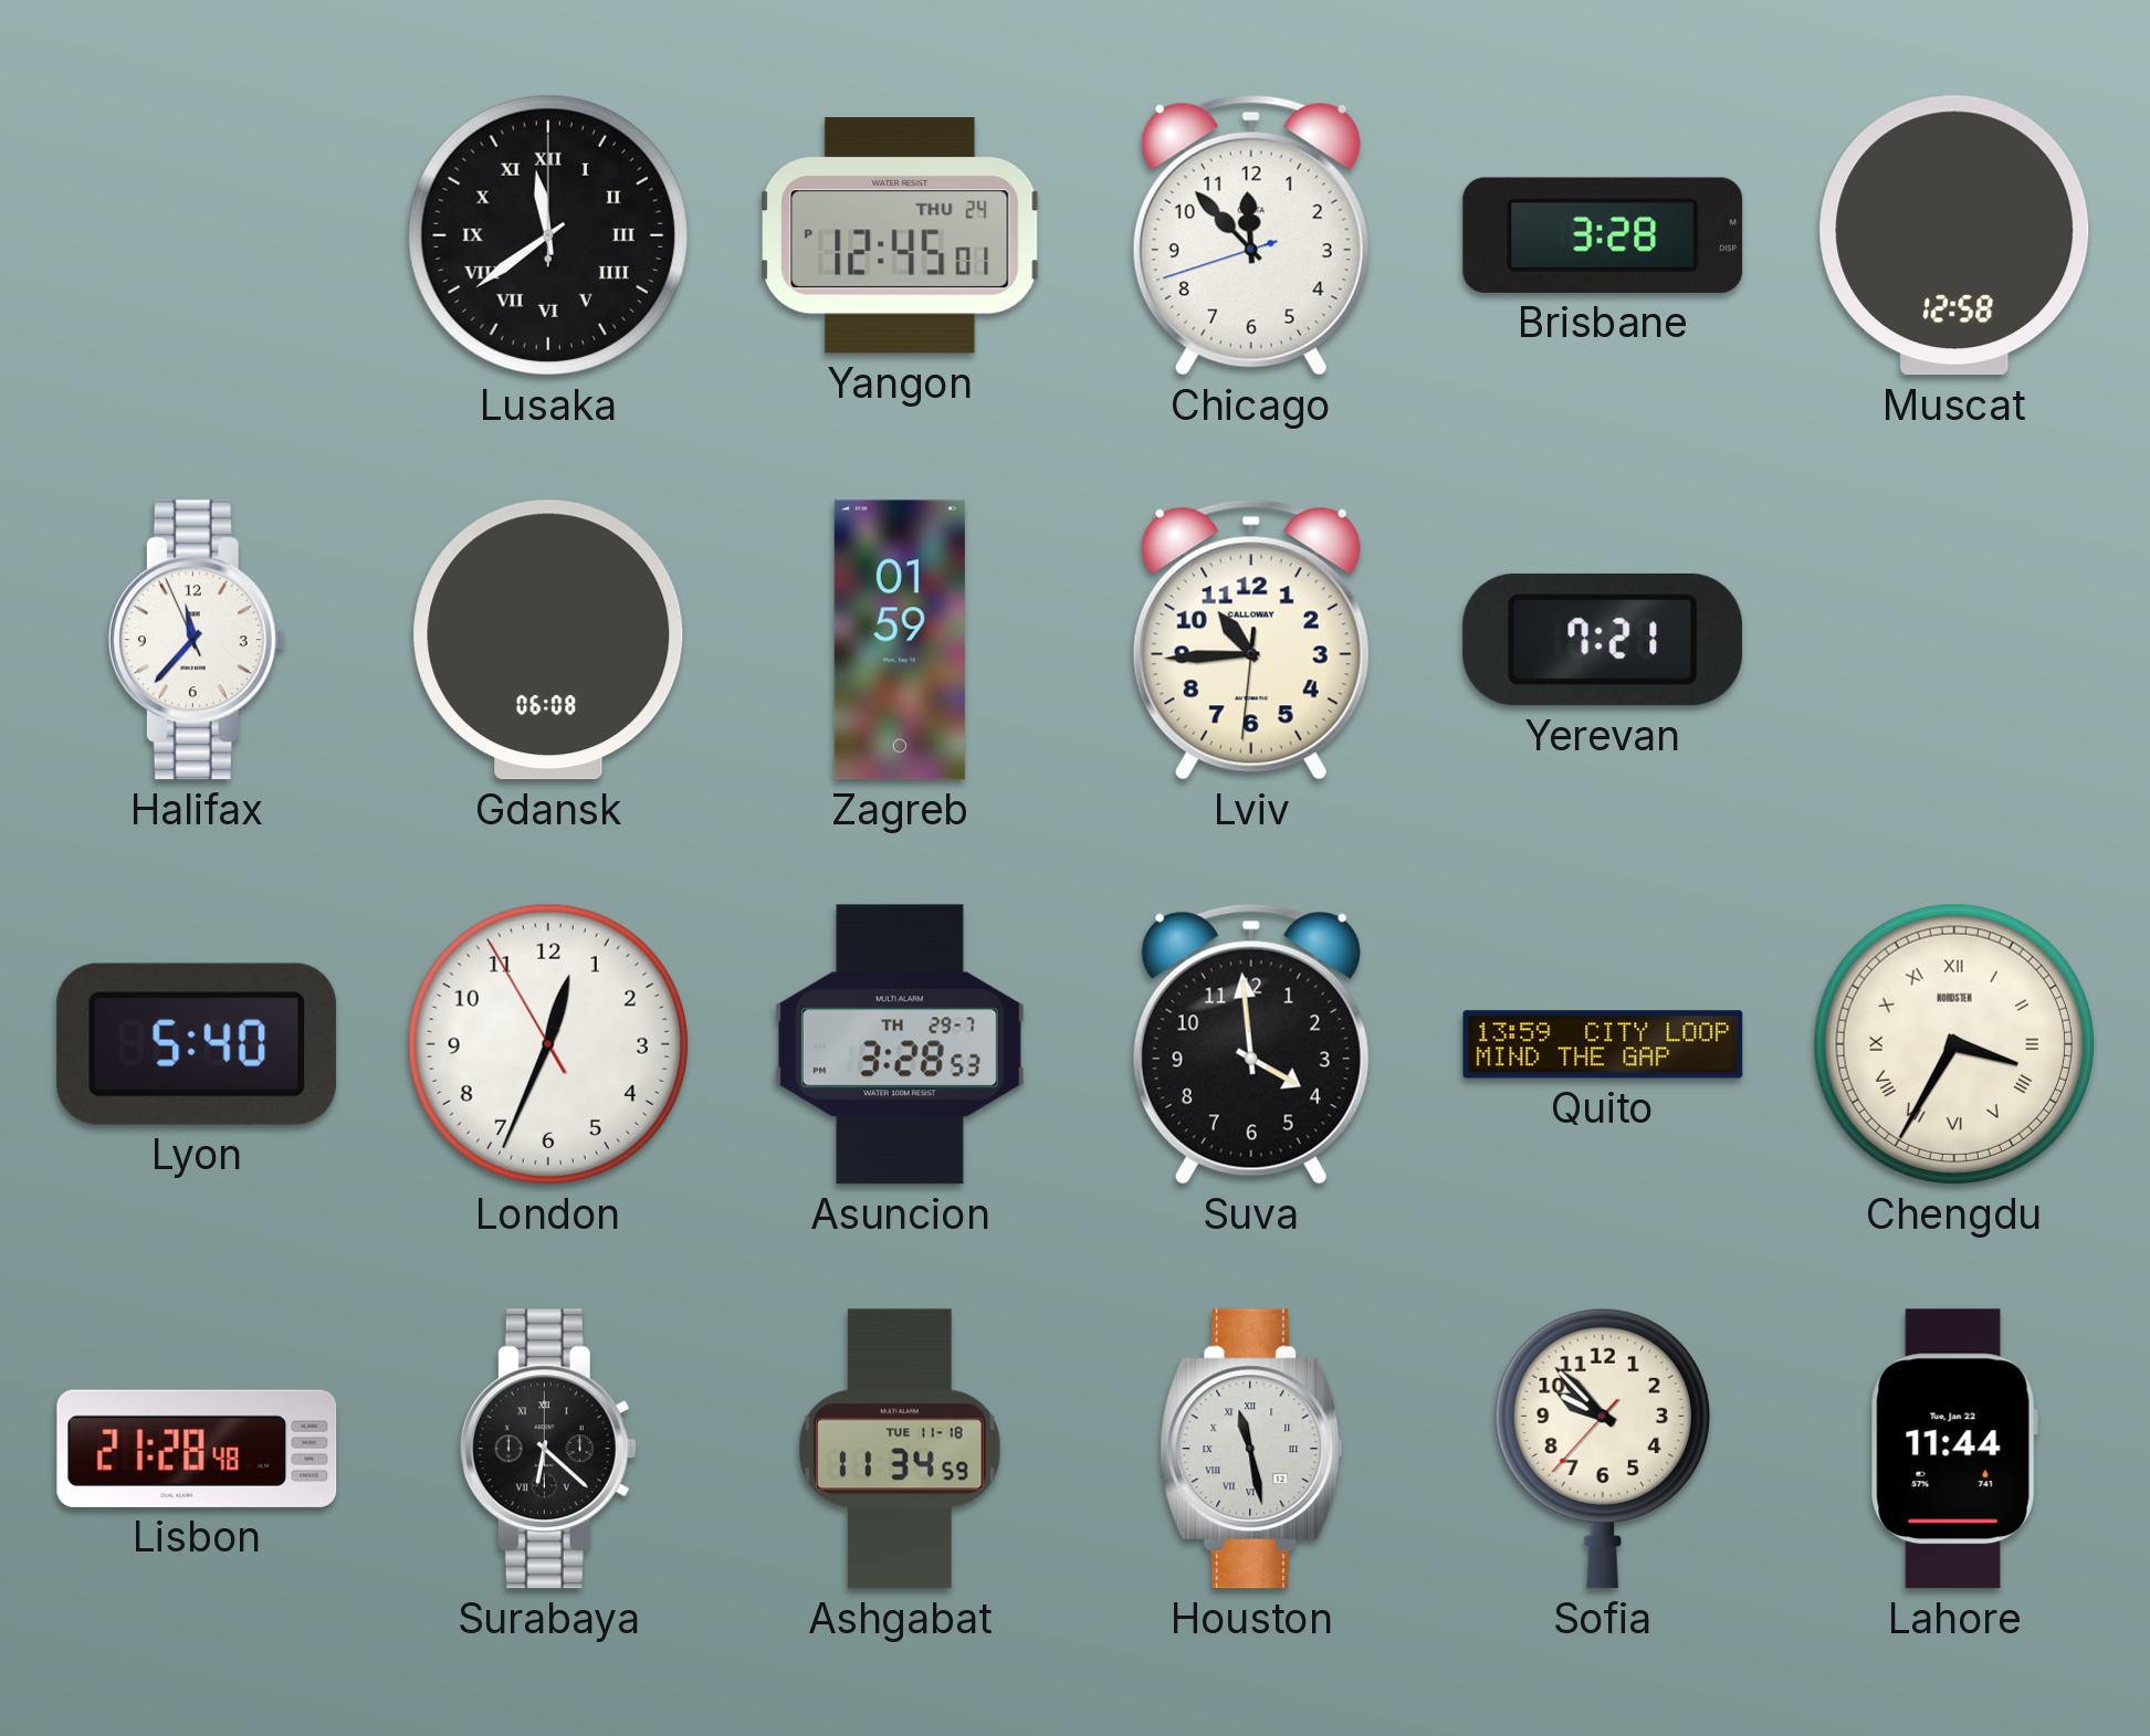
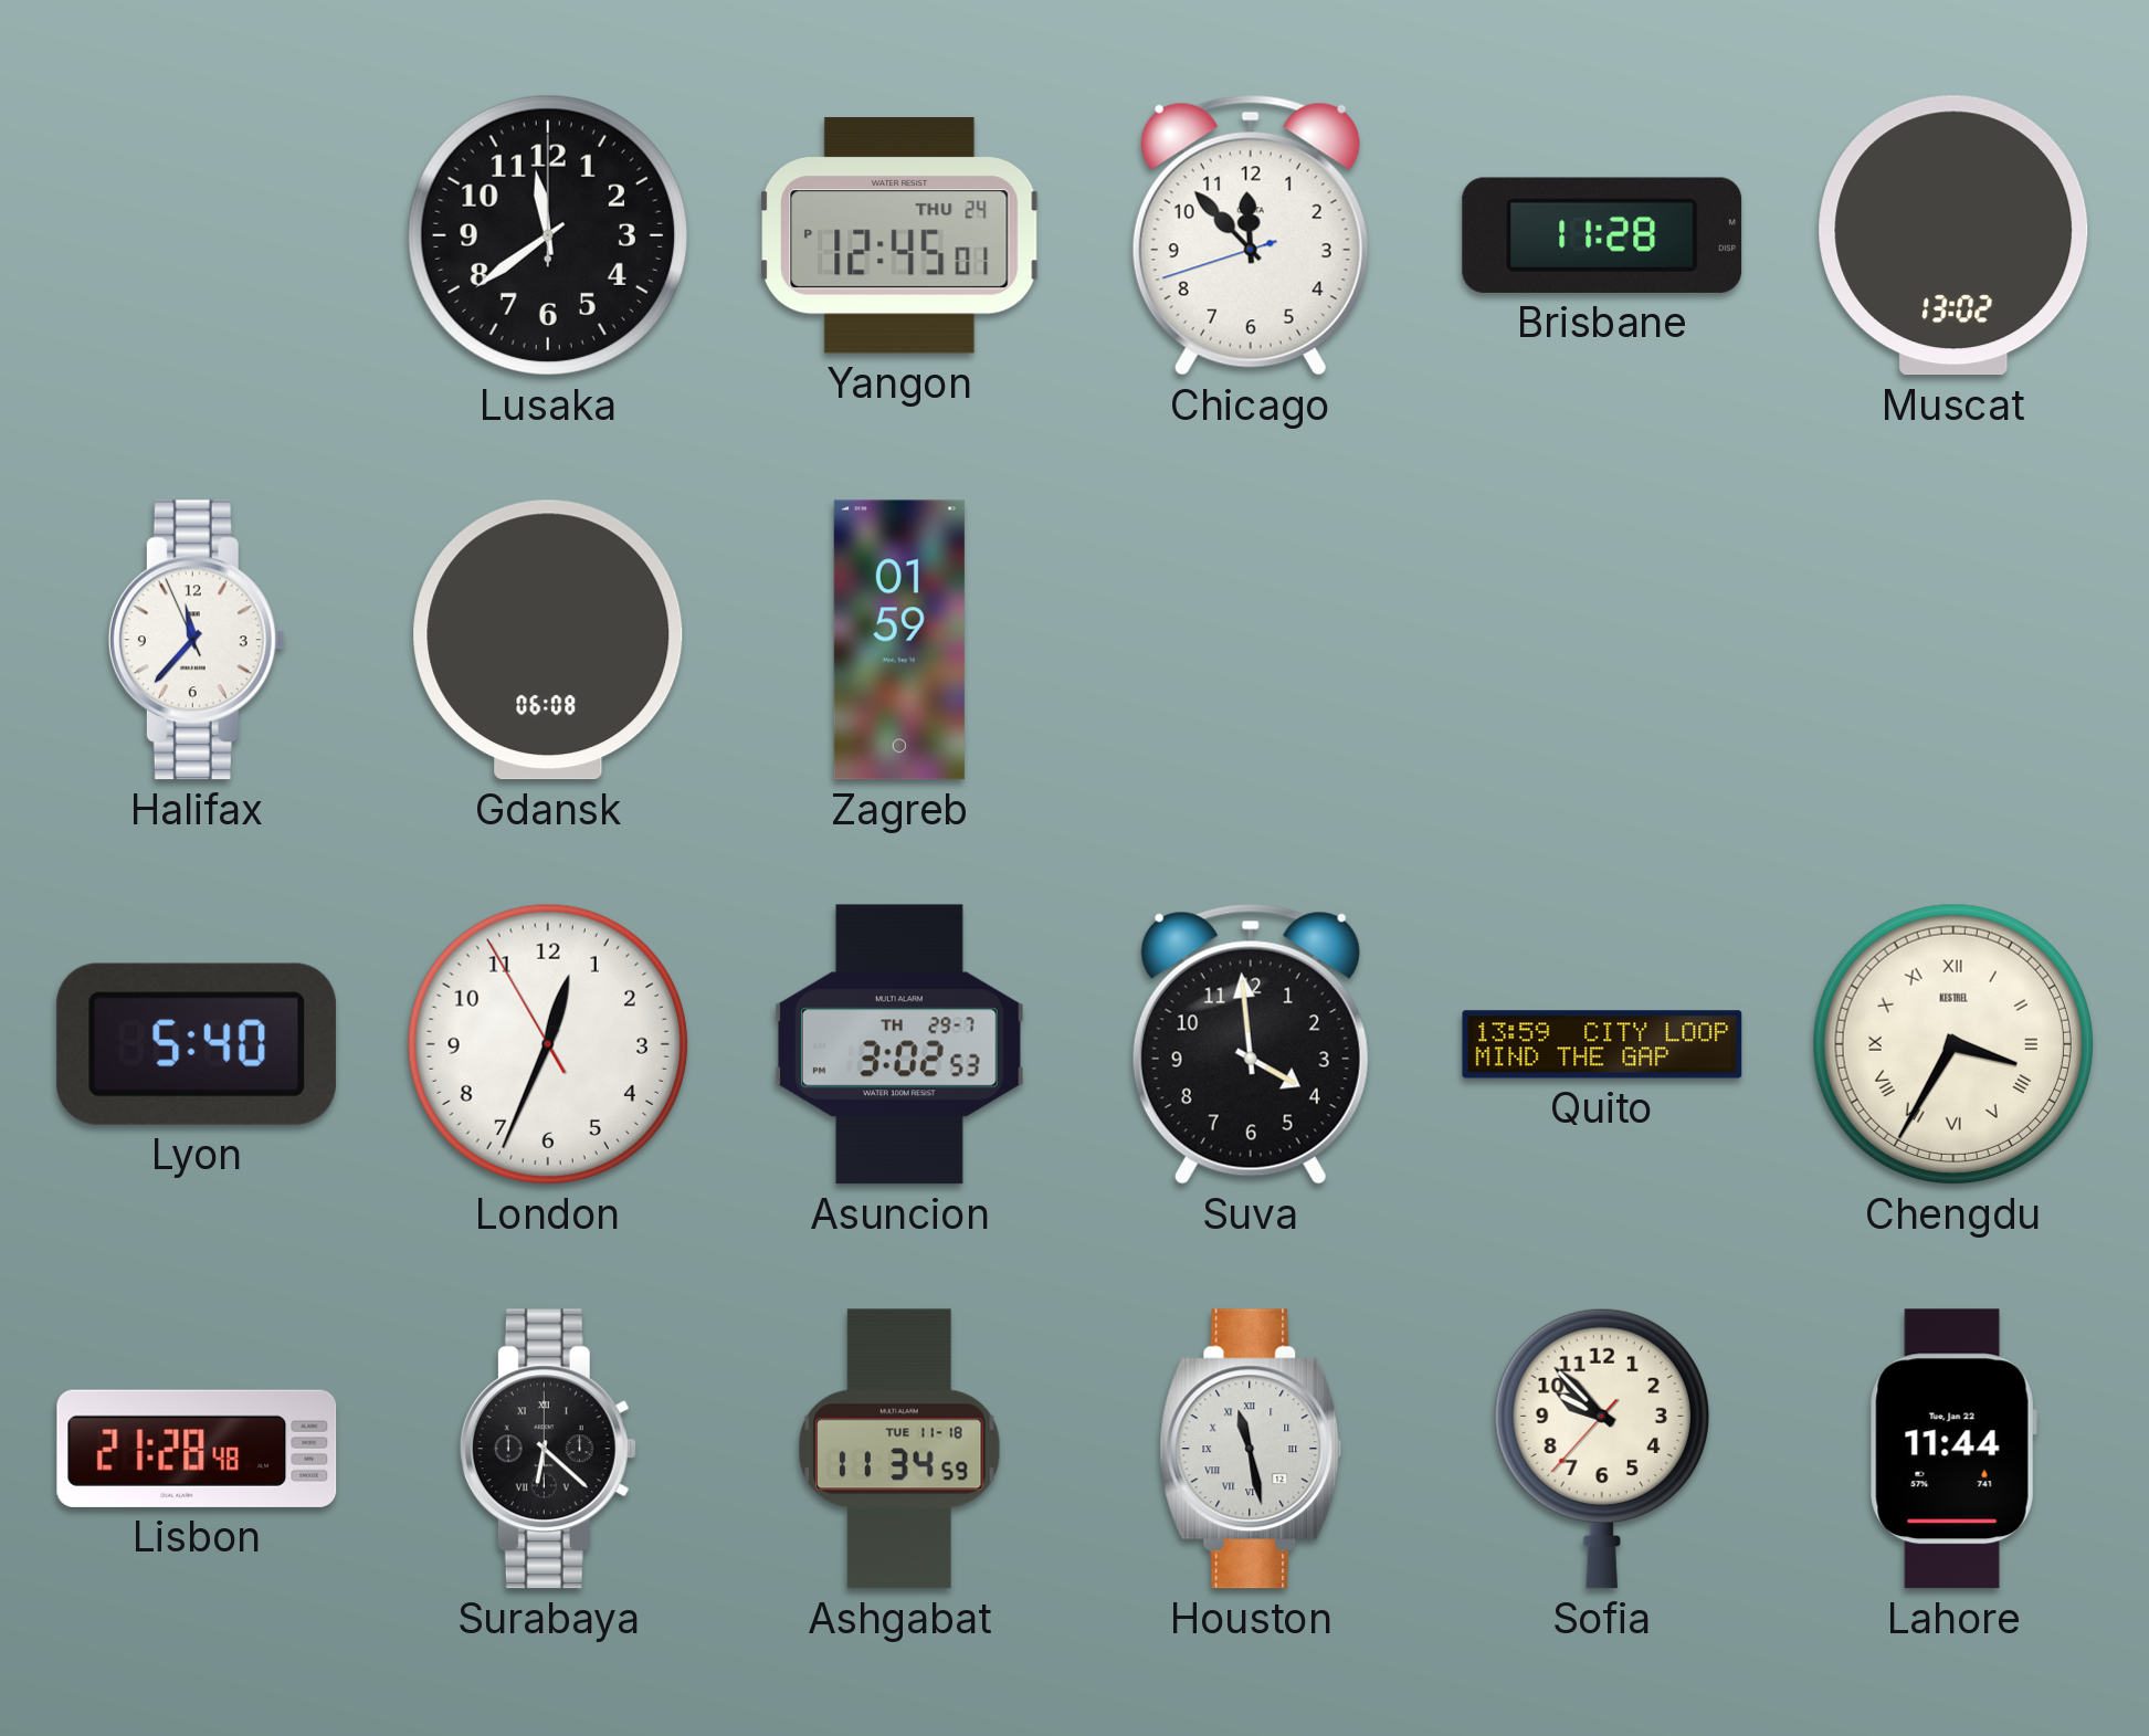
Lusaka numerals: Roman -> Arabic (548, 235)
Brisbane: 3:28 -> 11:28 (1602, 235)
Muscat: 12:58 -> 13:02 (1953, 235)
Lviv: 10:44 -> none (1251, 640)
Yerevan: 7:21 -> none (1603, 640)
Asuncion: 3:28 -> 3:02 (899, 1044)
Chengdu brand: NORDSTEN -> KESTREL (1953, 1044)
